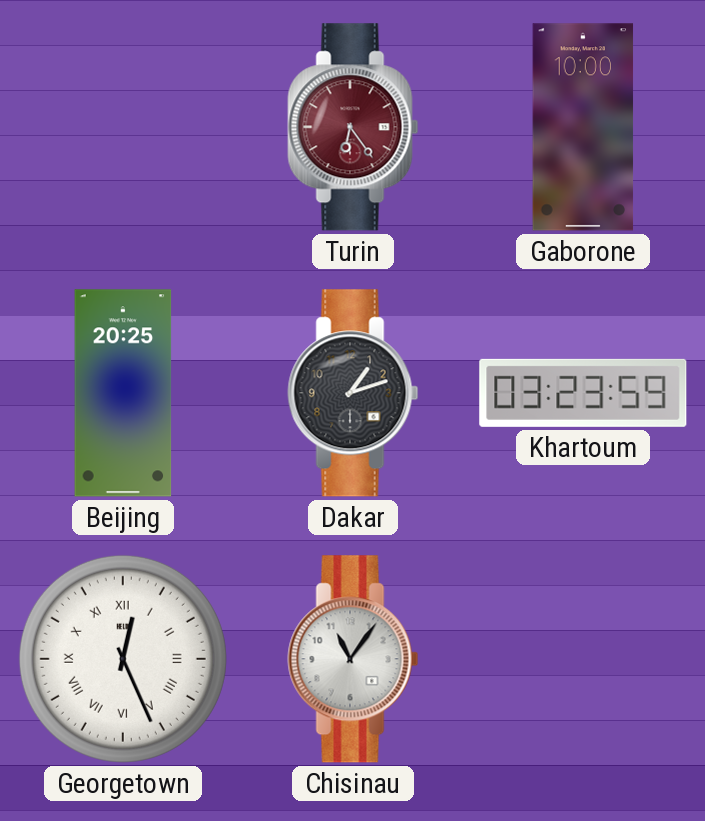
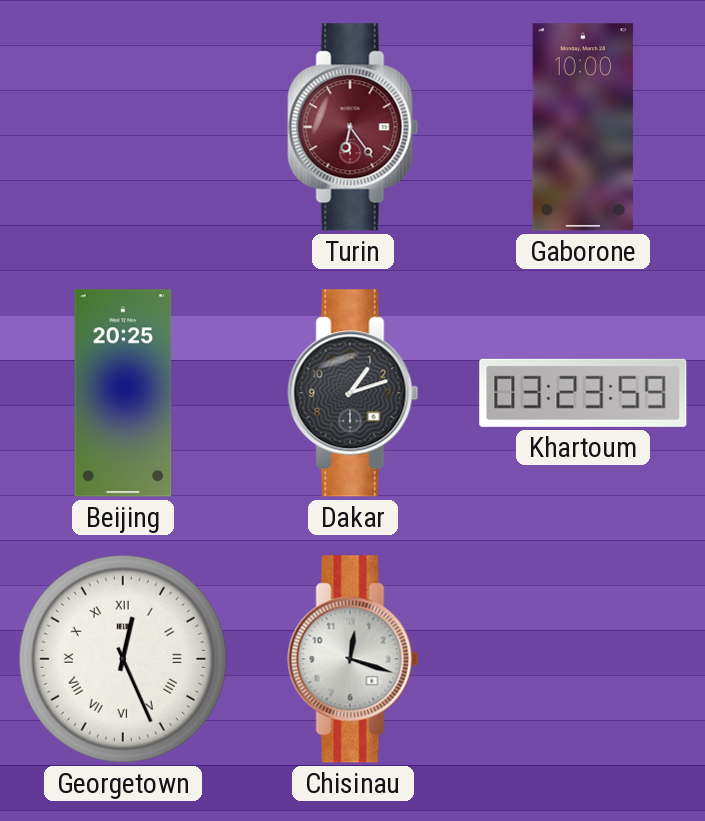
Chisinau: 11:06 -> 12:18 (353, 659)
